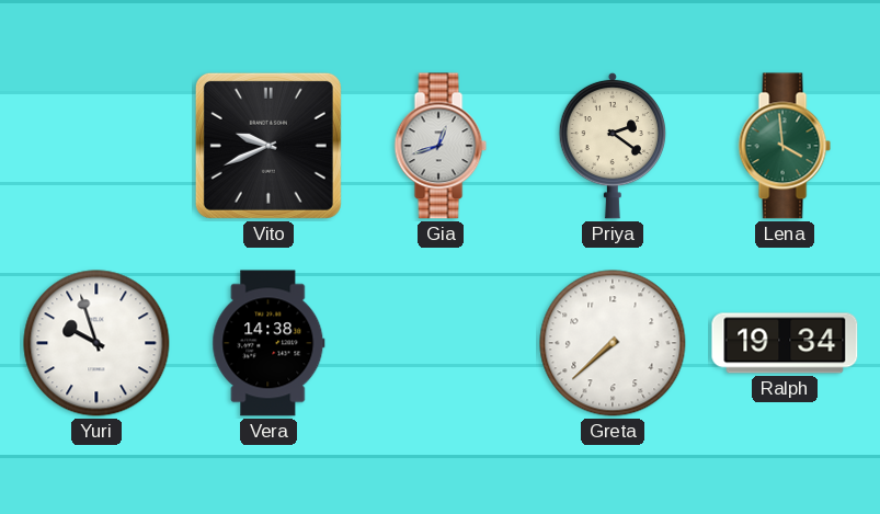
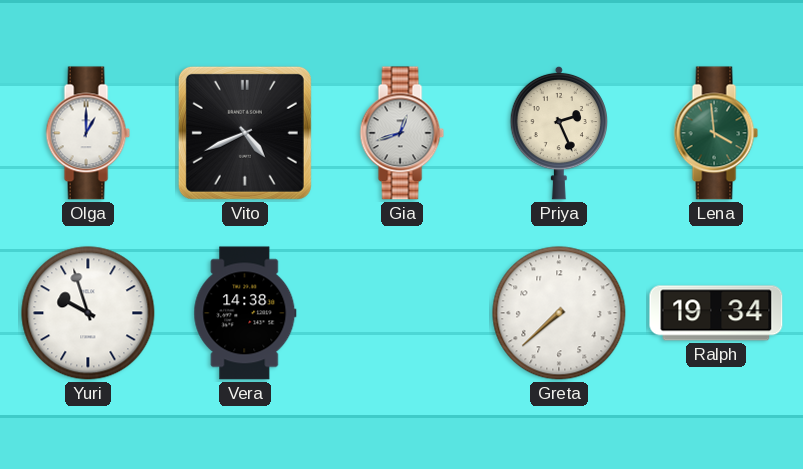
Olga: none -> 1:00 (88, 133)
Vito: 9:41 -> 4:41 (245, 133)
Priya: 2:21 -> 2:26 (558, 133)
